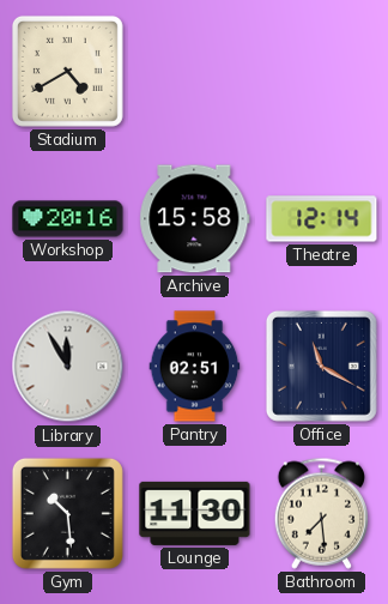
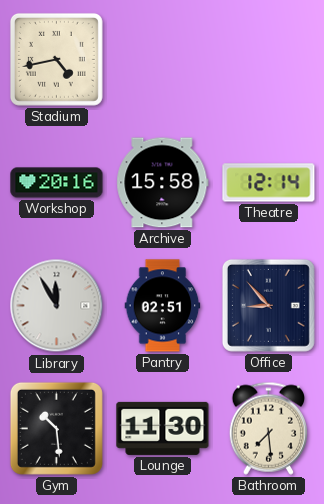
Stadium: 4:40 -> 4:43 (56, 59)
Office: 11:20 -> 8:53 (268, 305)
